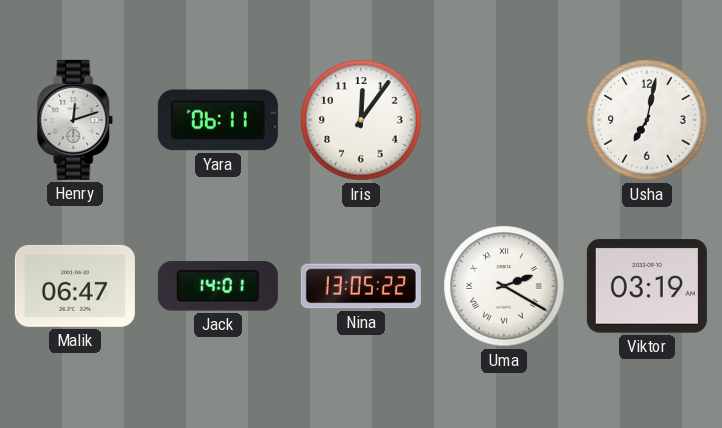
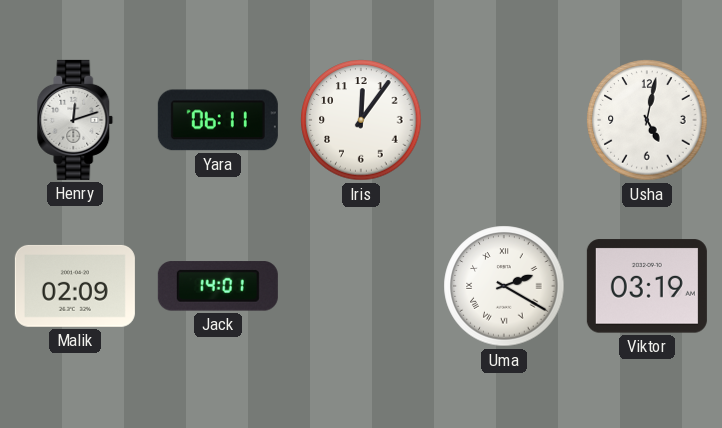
Usha: 7:02 -> 5:02 (647, 120)
Malik: 06:47 -> 02:09 (75, 286)
Nina: 13:05 -> none (361, 286)
